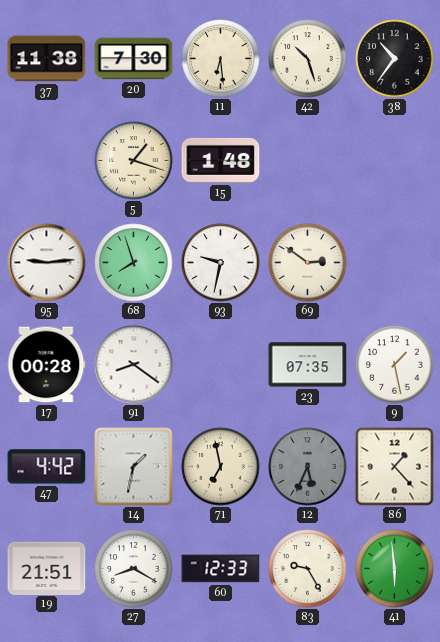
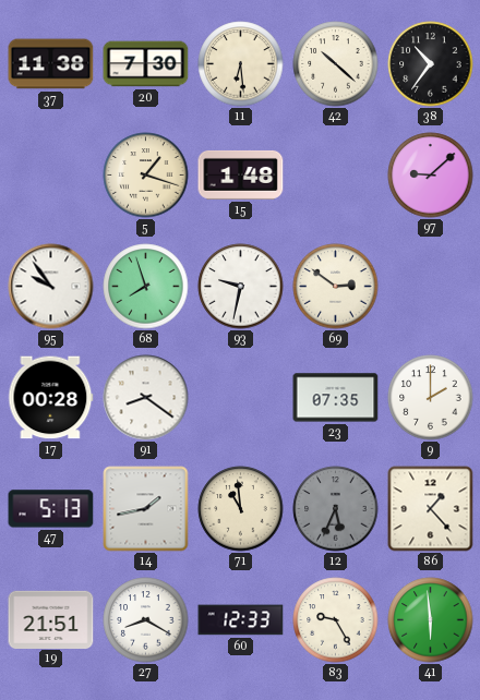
42: 10:27 -> 10:22 (336, 64)
97: none -> 9:08 (431, 176)
95: 9:14 -> 9:54 (51, 287)
9: 1:28 -> 2:00 (431, 398)
47: 4:42 -> 5:13 (51, 509)
14: 1:32 -> 1:43 (146, 509)
71: 6:58 -> 10:59 (241, 509)
